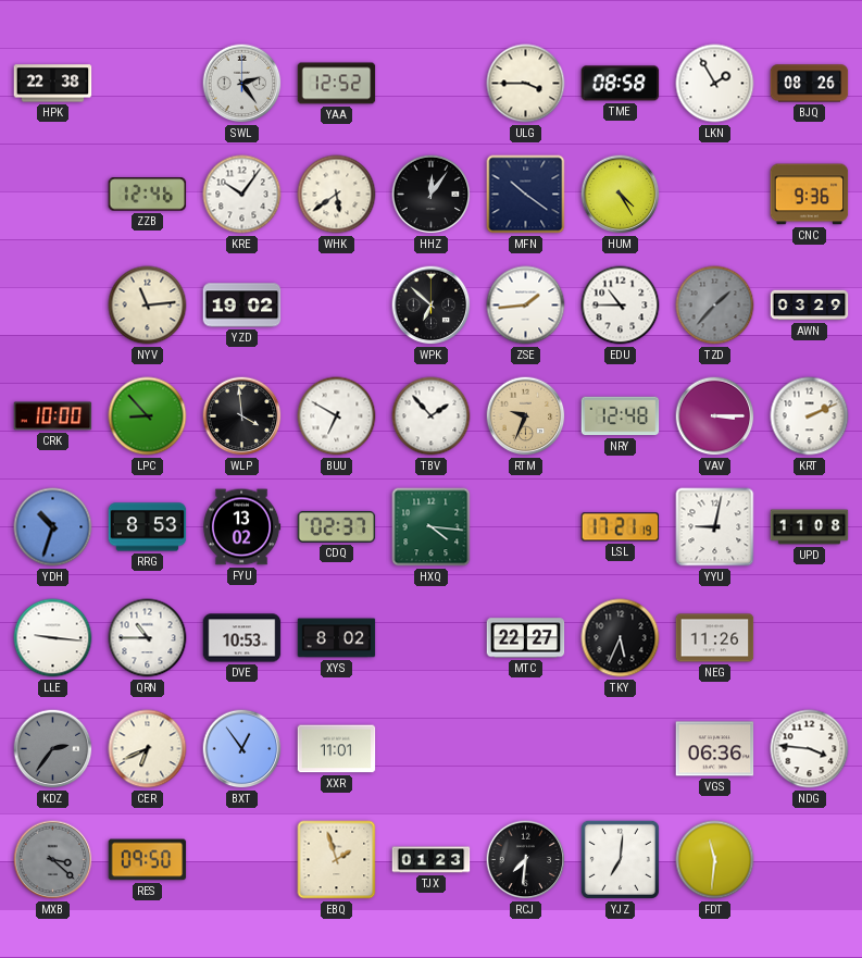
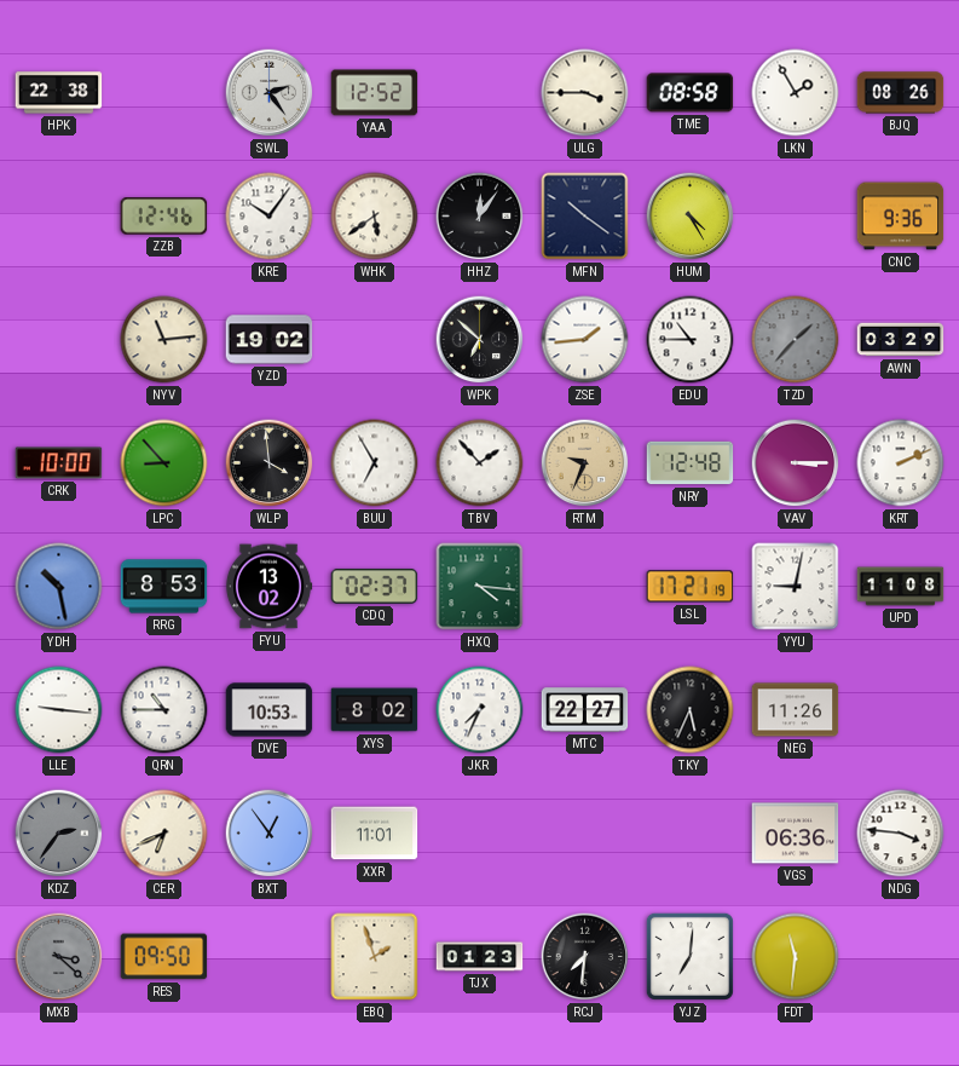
BUU: 6:50 -> 6:55 (375, 463)
YDH: 10:33 -> 10:28 (59, 587)
JKR: none -> 7:34 (480, 710)
